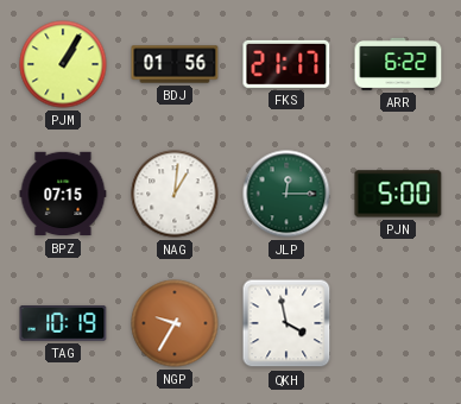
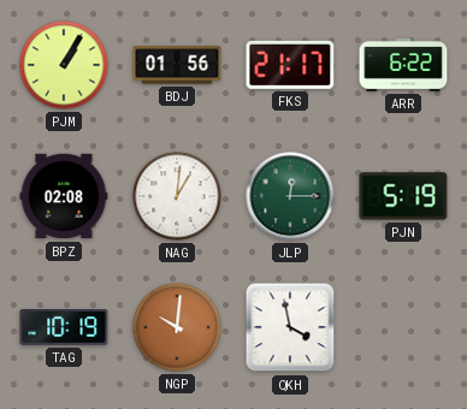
BPZ: 07:15 -> 02:08 (64, 196)
PJN: 5:00 -> 5:19 (403, 196)
NGP: 9:35 -> 10:01 (177, 327)
